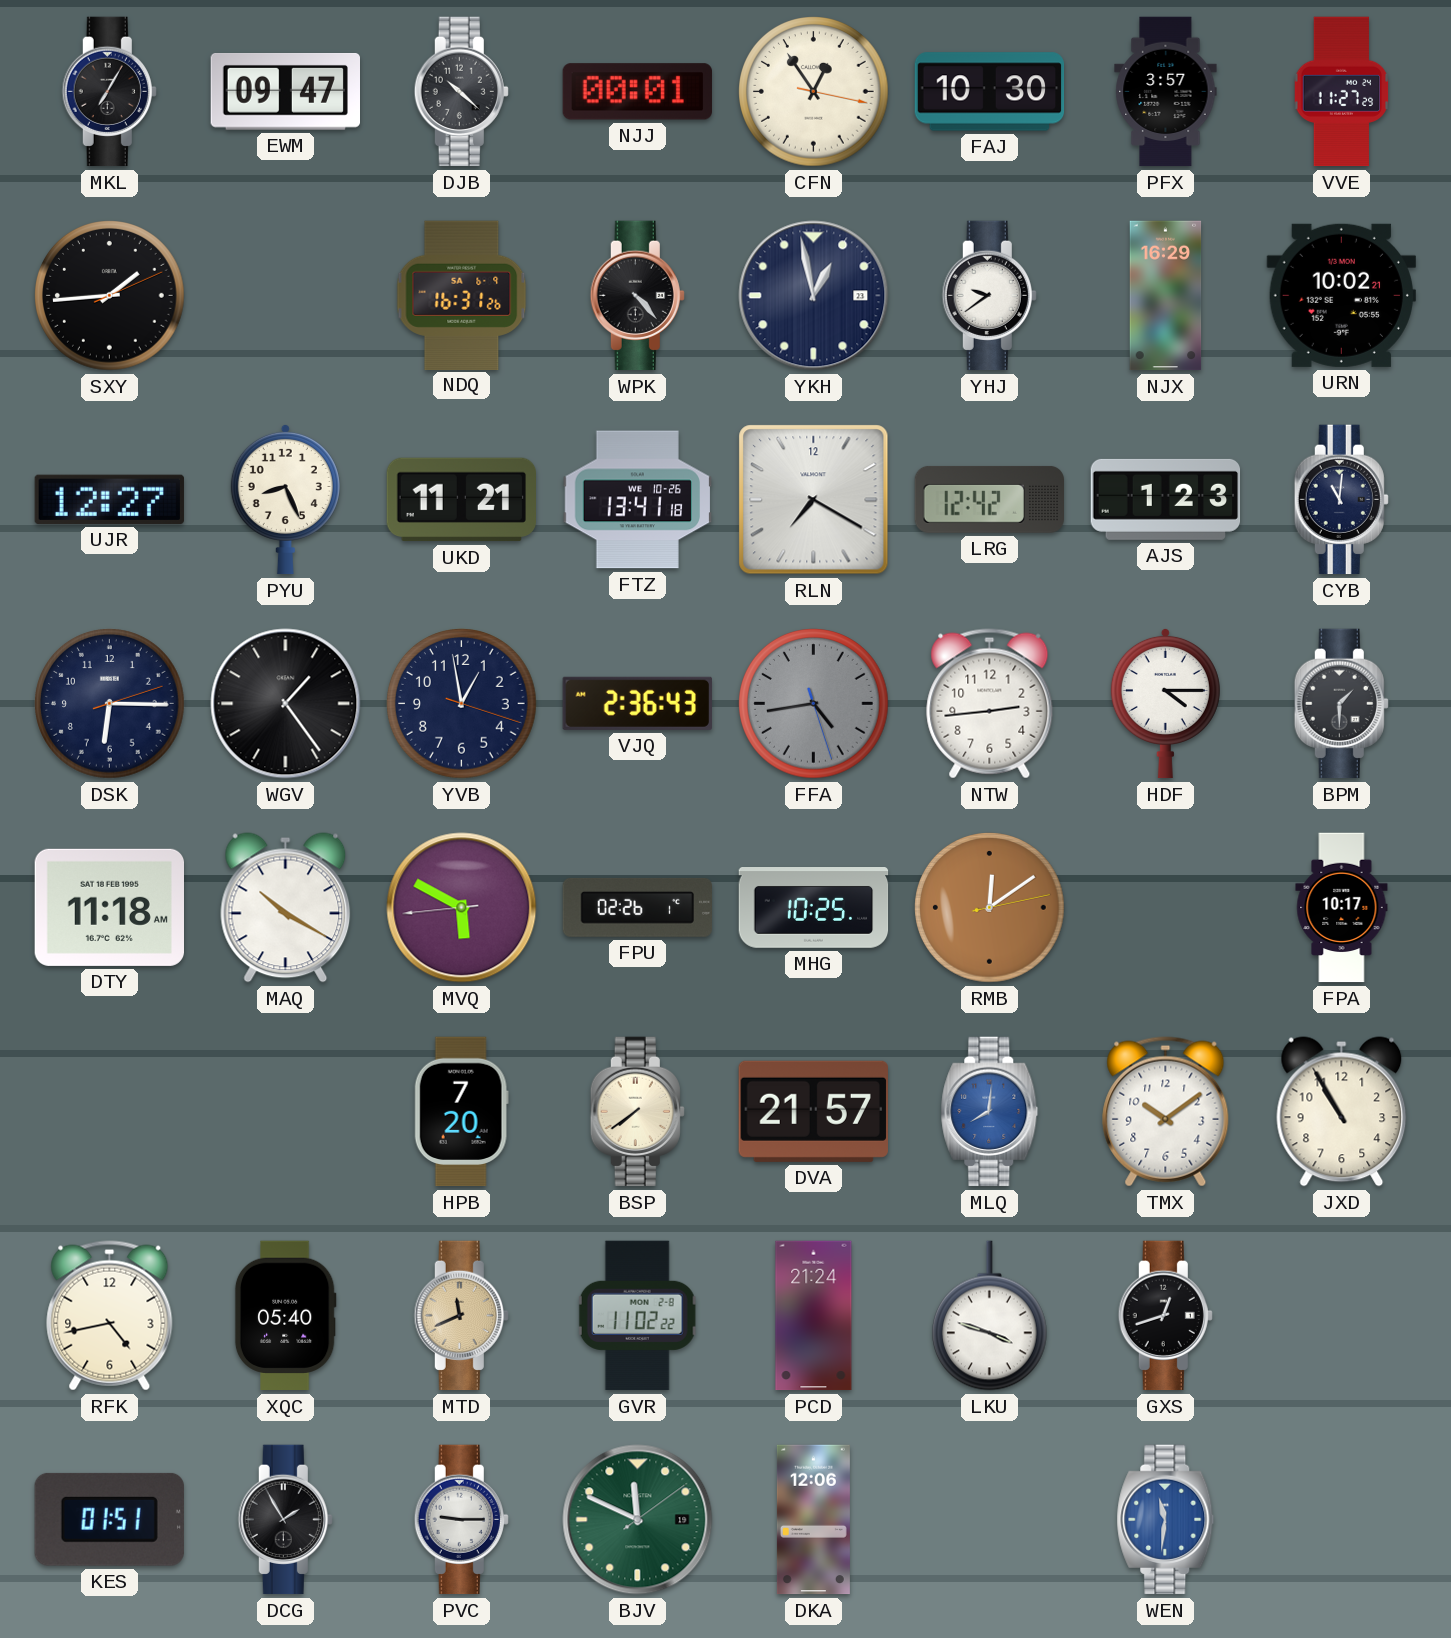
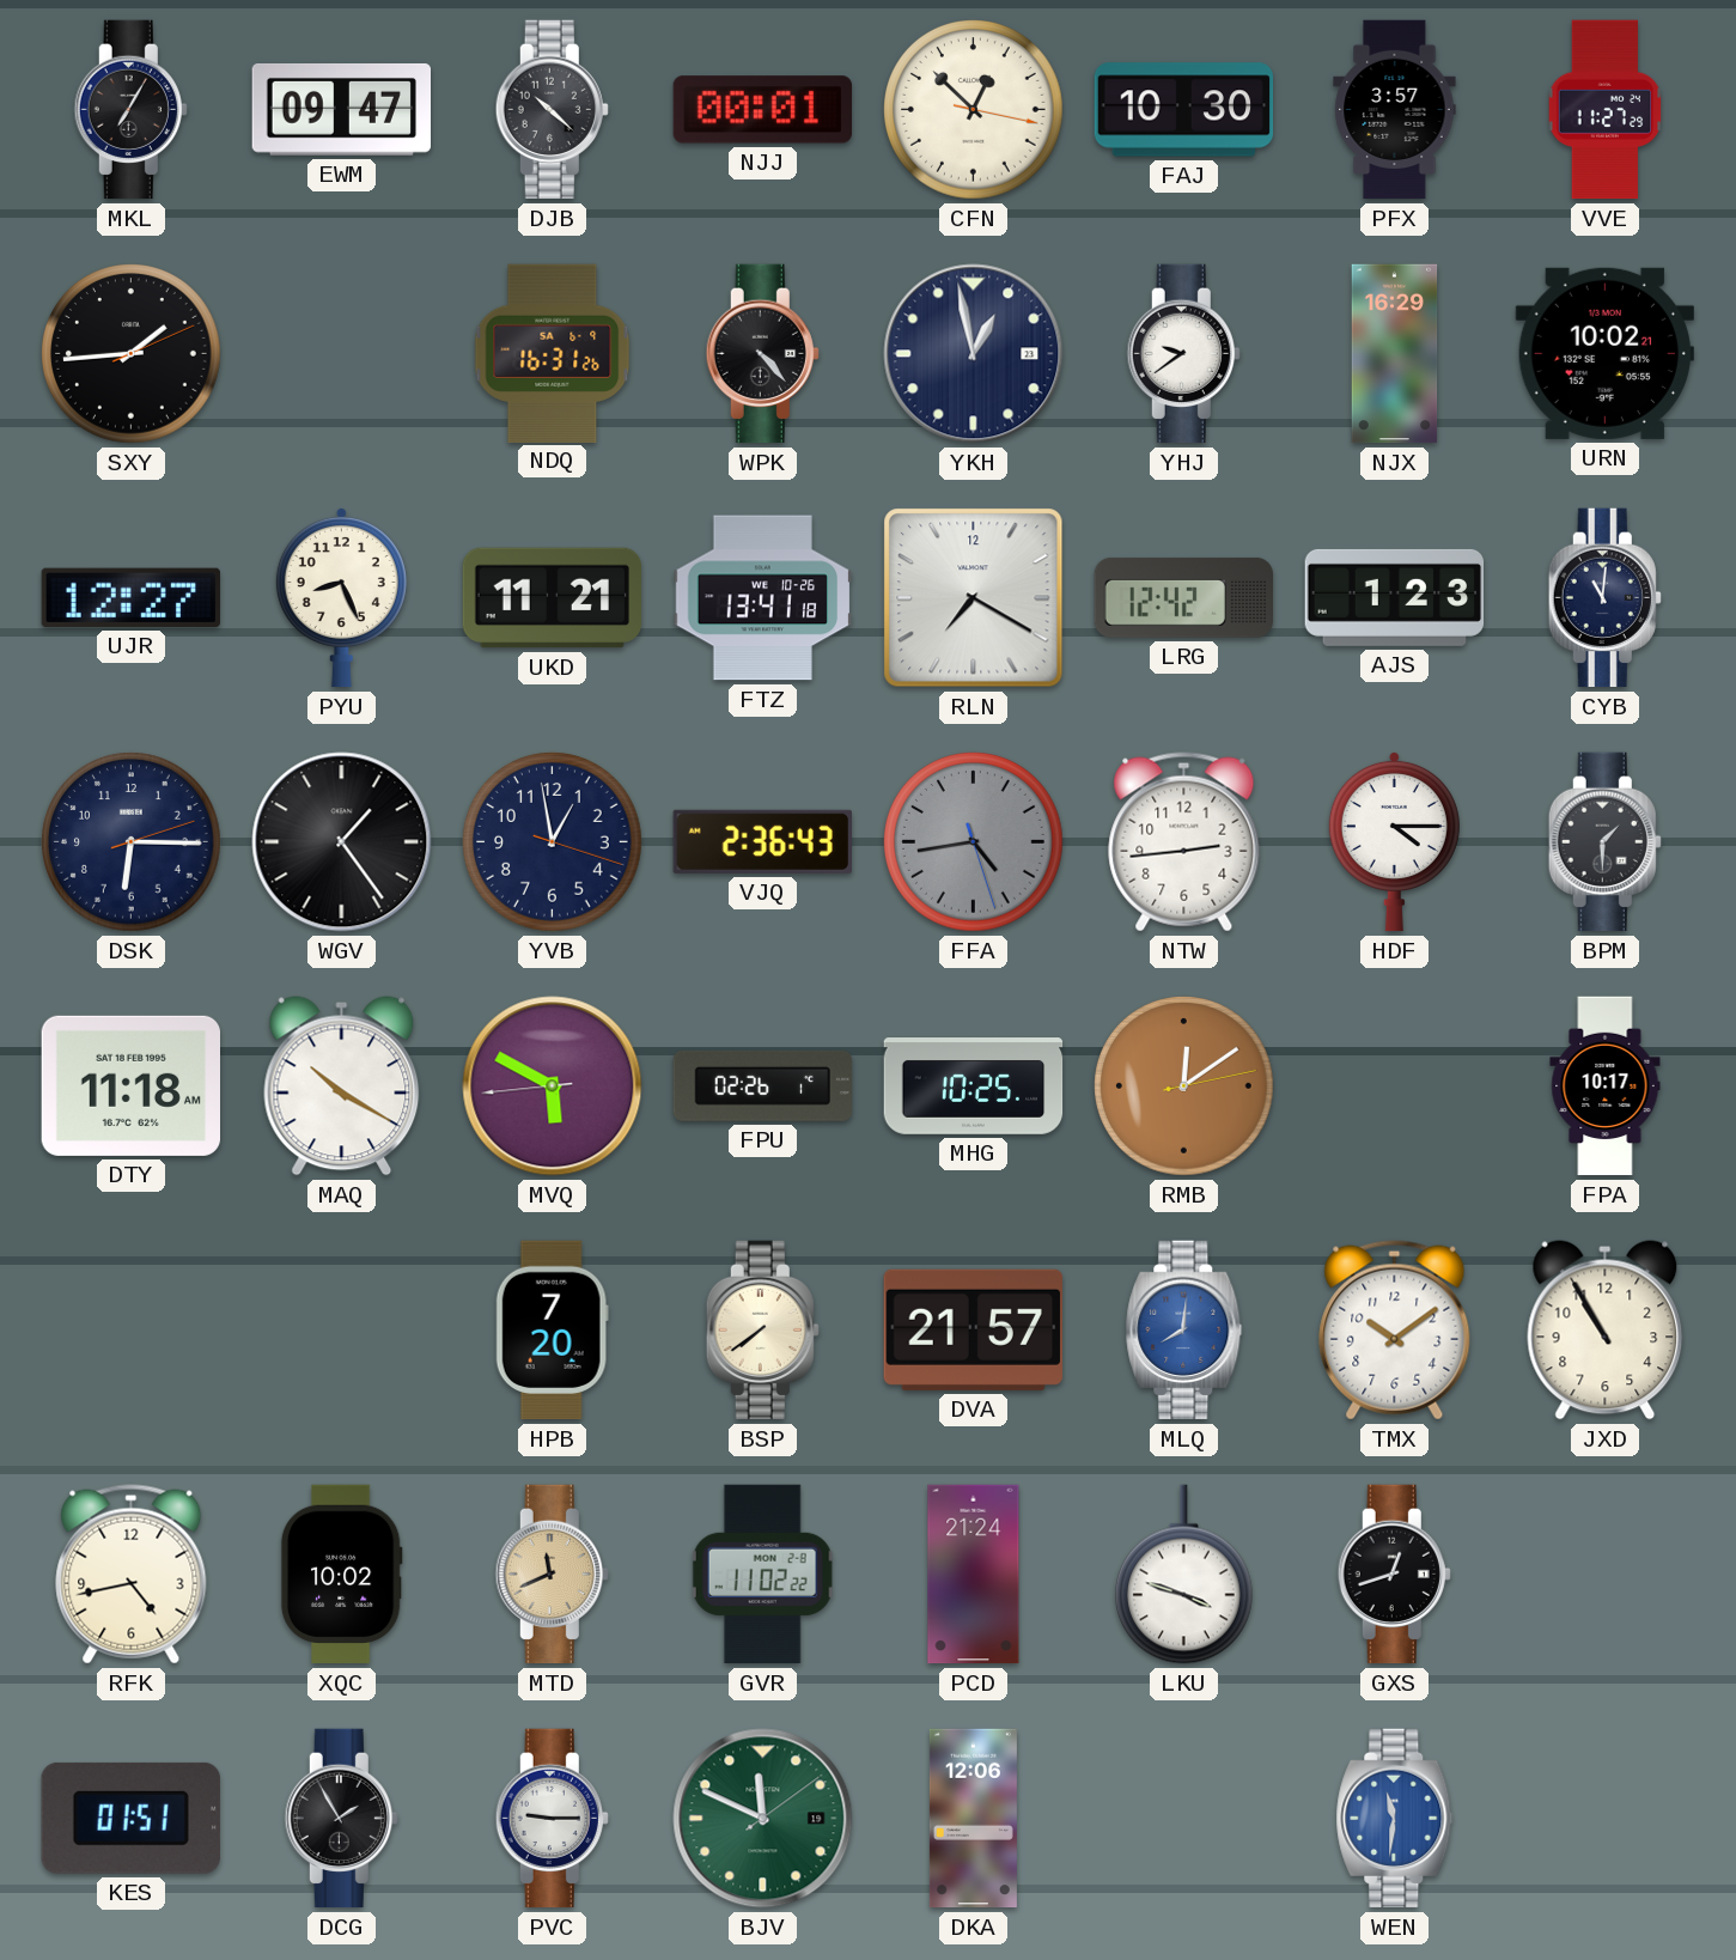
CFN: 12:54 -> 12:52 (974, 110)
XQC: 05:40 -> 10:02 (341, 1575)
